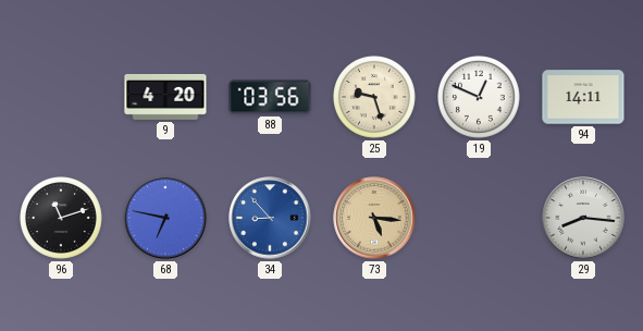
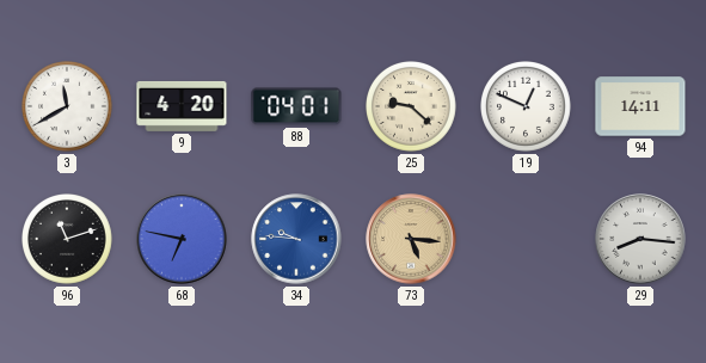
3: none -> 11:40 (68, 107)
88: 03:56 -> 04:01 (296, 106)
25: 9:27 -> 9:22 (412, 107)
34: 8:53 -> 9:46 (296, 239)
